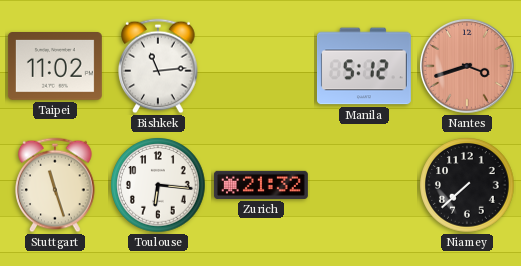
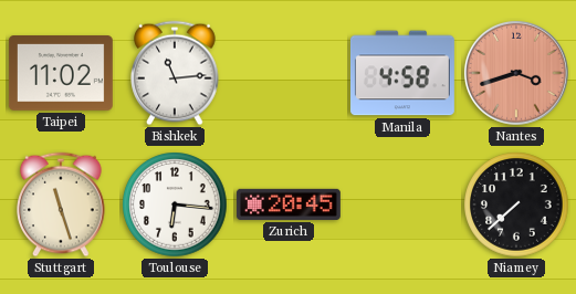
Manila: 5:12 -> 4:58 (402, 73)
Zurich: 21:32 -> 20:45 (289, 204)
